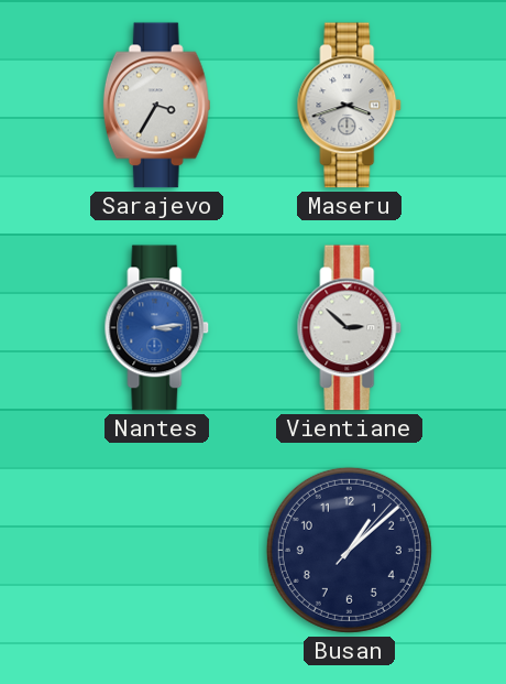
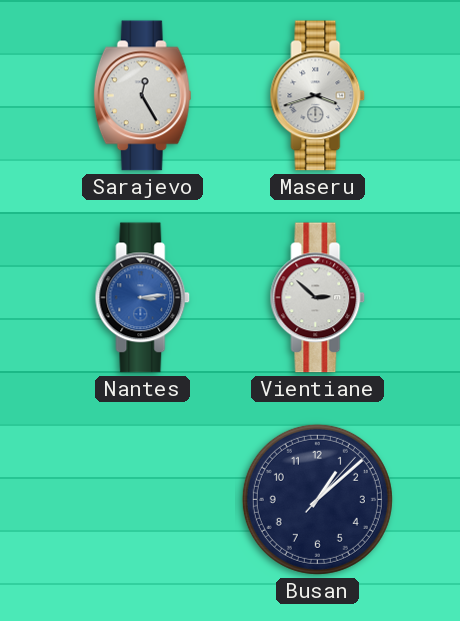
Sarajevo: 3:35 -> 12:25 (142, 96)
